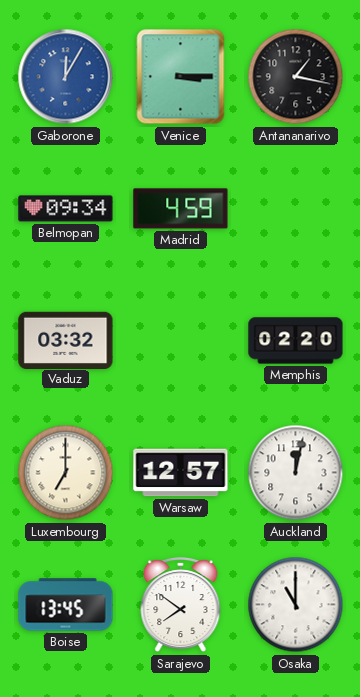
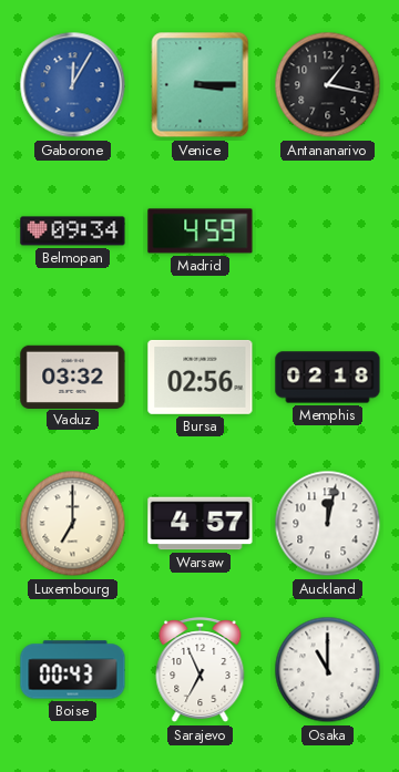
Bursa: none -> 02:56 (201, 377)
Memphis: 02:20 -> 02:18 (328, 378)
Warsaw: 12:57 -> 4:57 (201, 524)
Boise: 13:45 -> 00:43 (73, 670)
Sarajevo: 7:51 -> 6:56 (201, 670)
